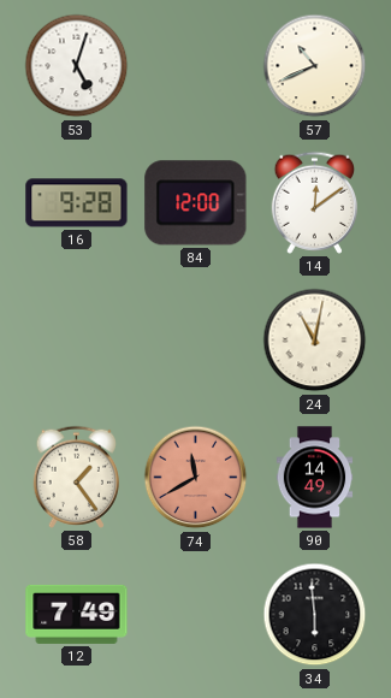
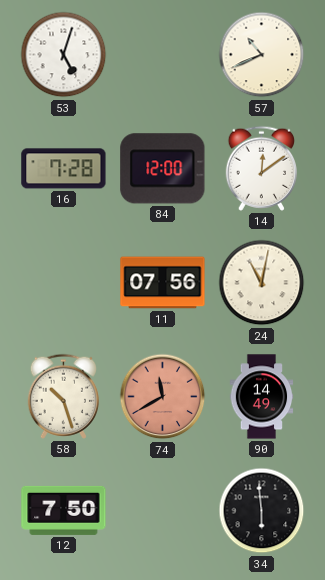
16: 9:28 -> 7:28 (64, 169)
11: none -> 07:56 (163, 283)
58: 1:24 -> 10:27 (63, 396)
12: 7:49 -> 7:50 (64, 510)
